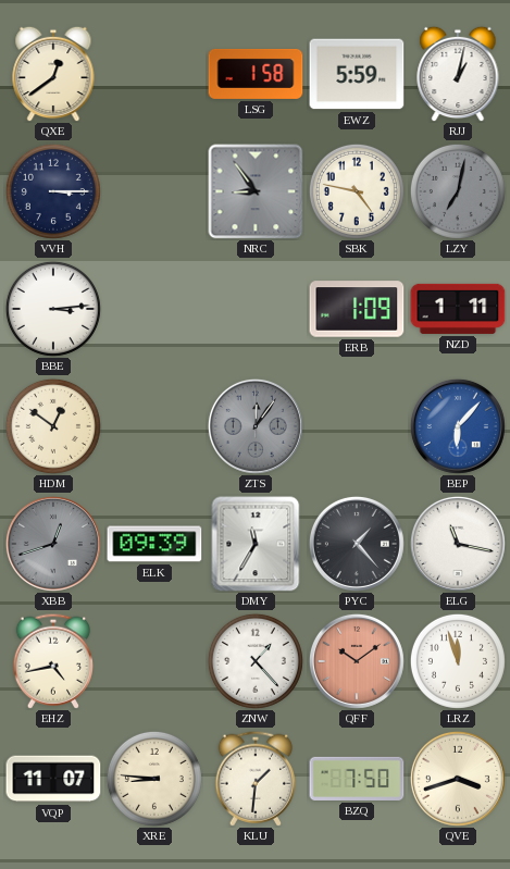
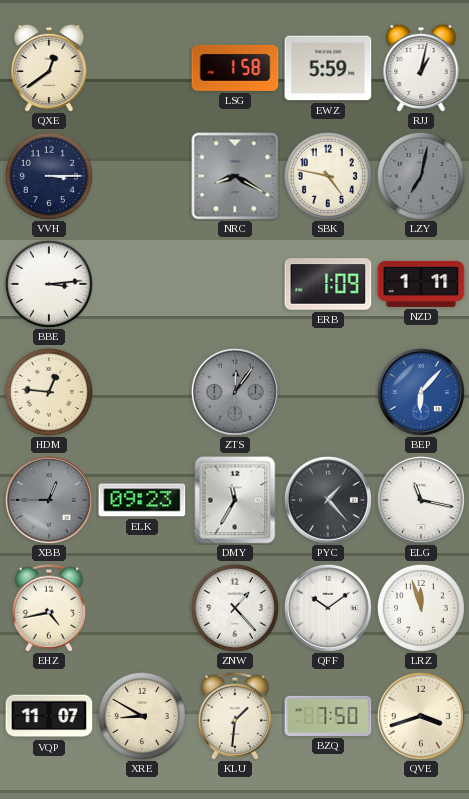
NRC: 8:54 -> 8:20 (235, 176)
HDM: 12:51 -> 12:46 (49, 392)
XBB: 12:42 -> 12:45 (49, 500)
ELK: 09:39 -> 09:23 (142, 500)
QFF dial: salmon -> white (328, 608)
XRE: 8:46 -> 8:50 (142, 716)
